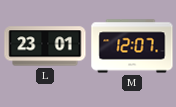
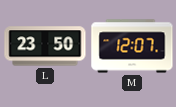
L: 23:01 -> 23:50 (45, 46)
